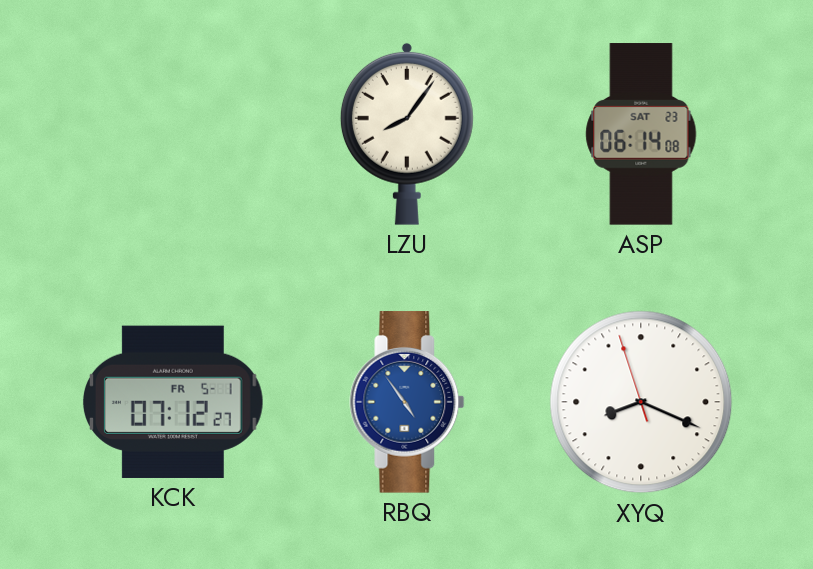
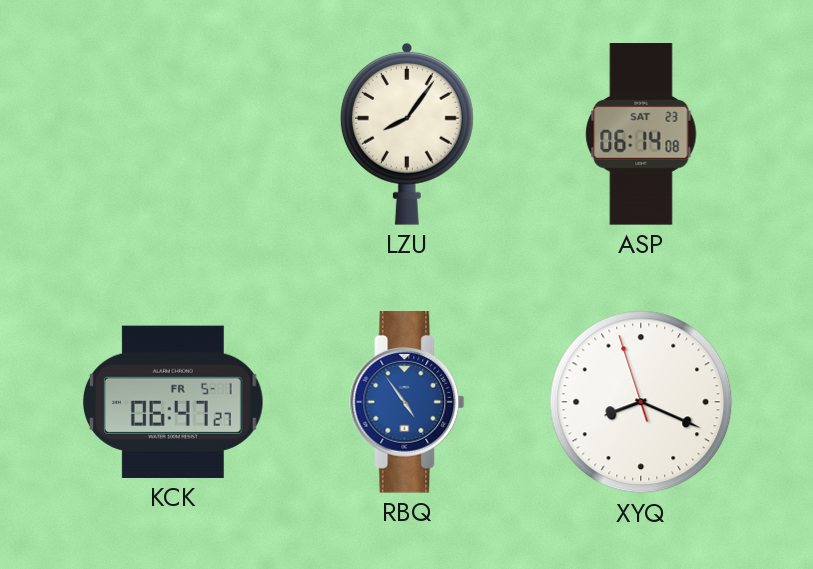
KCK: 07:12 -> 06:47 (173, 402)
